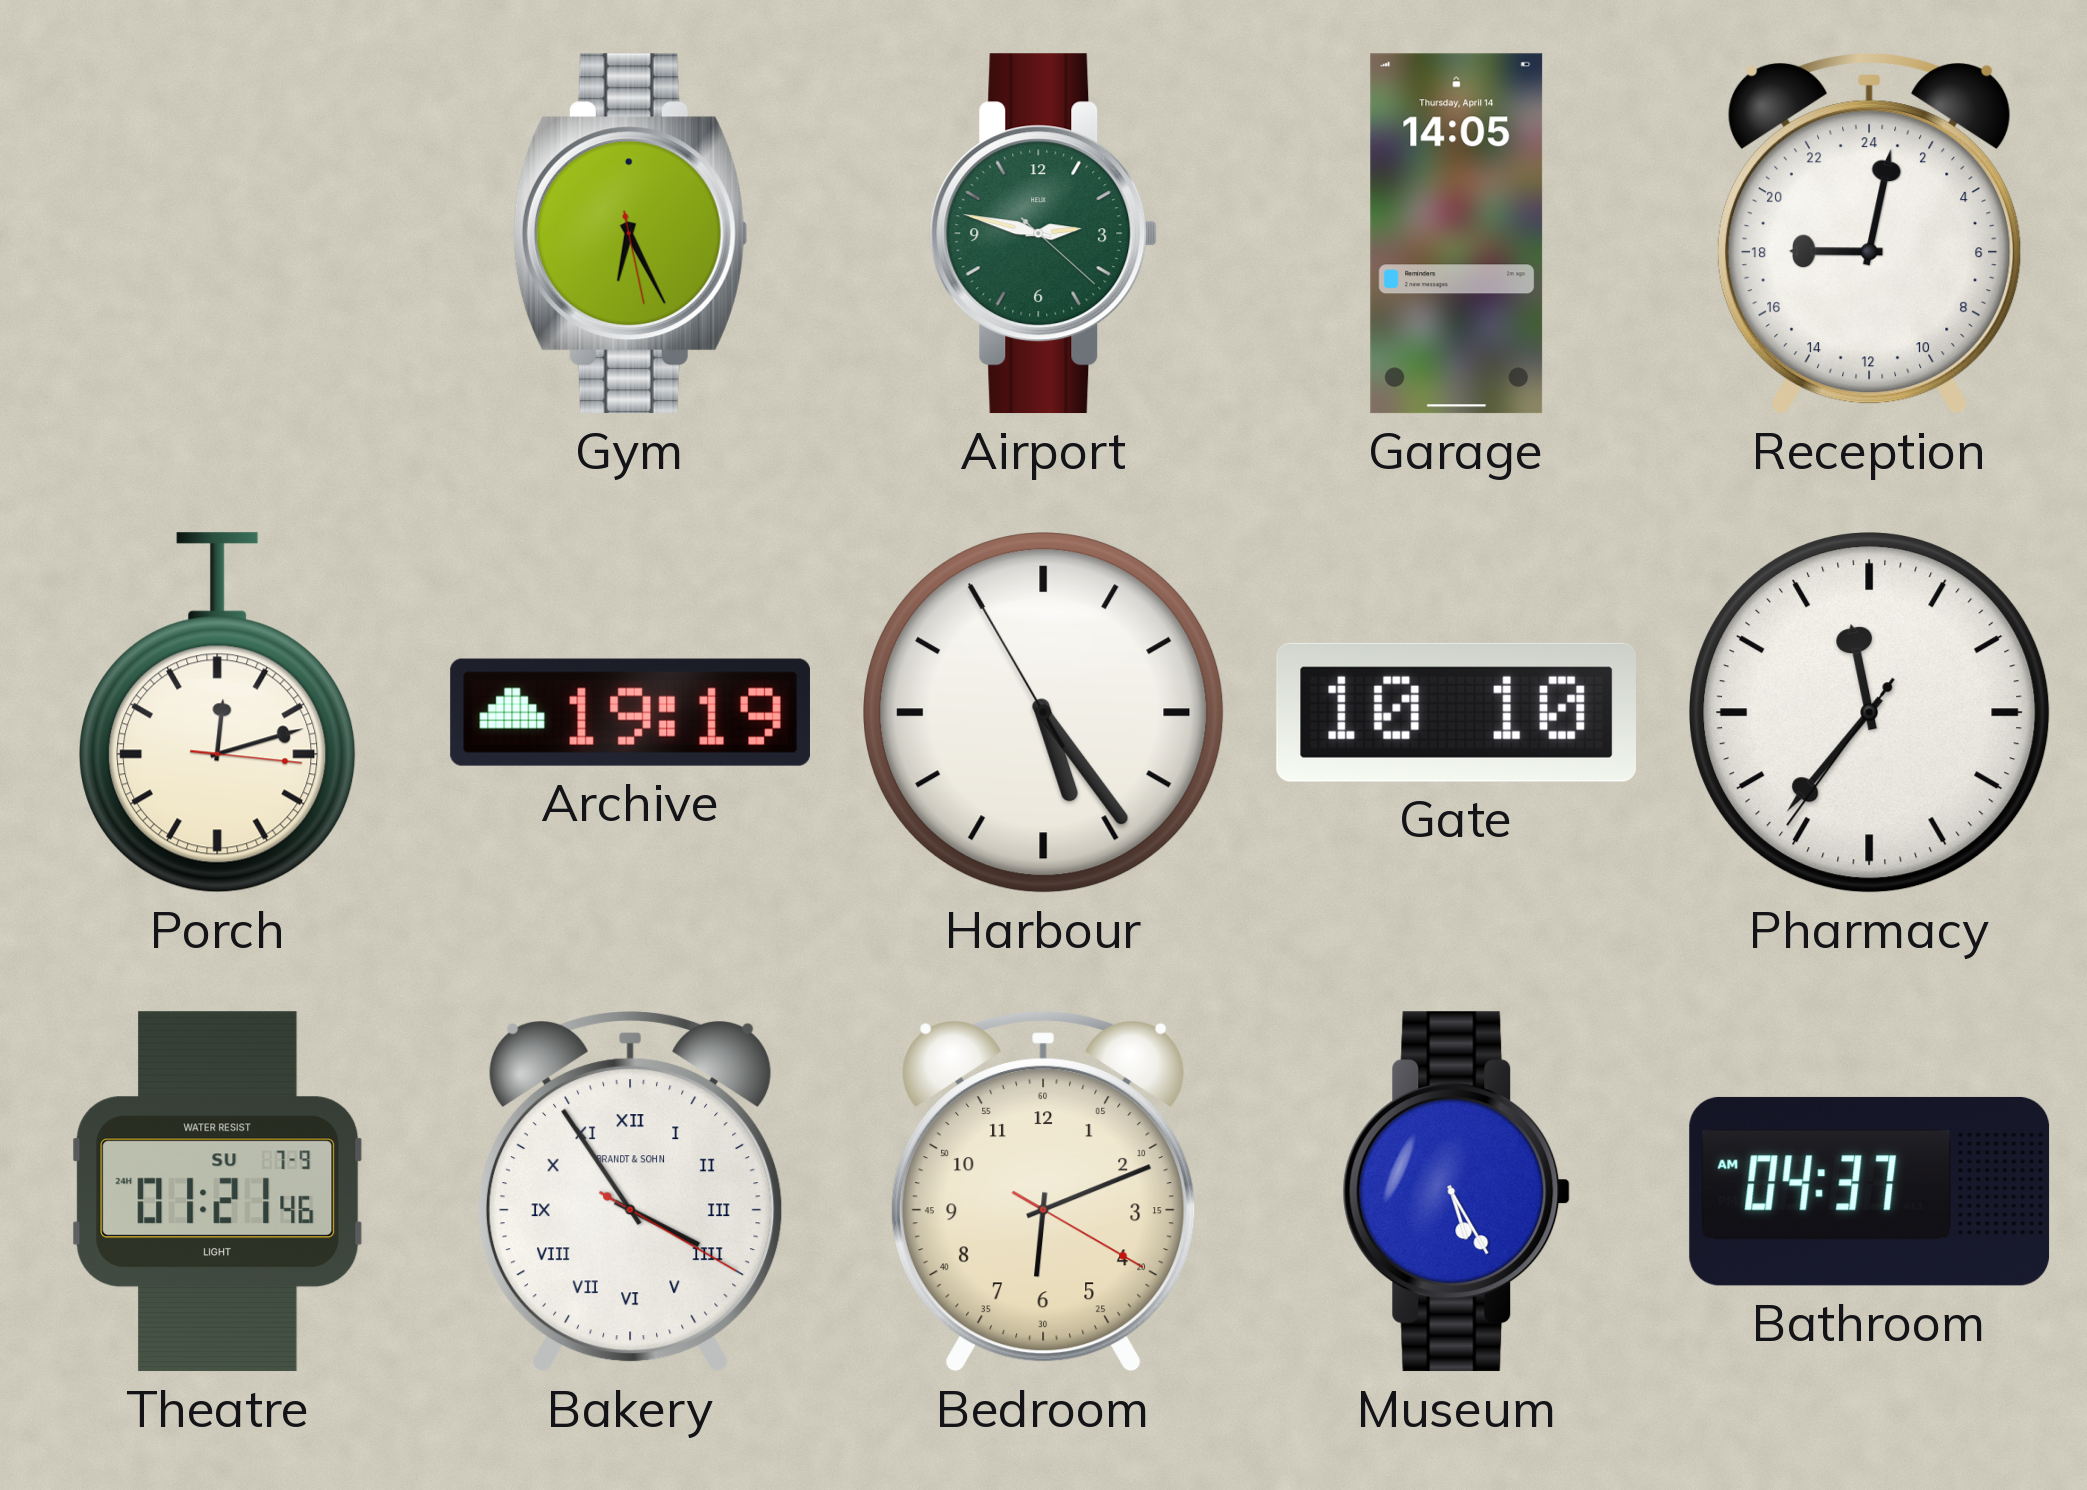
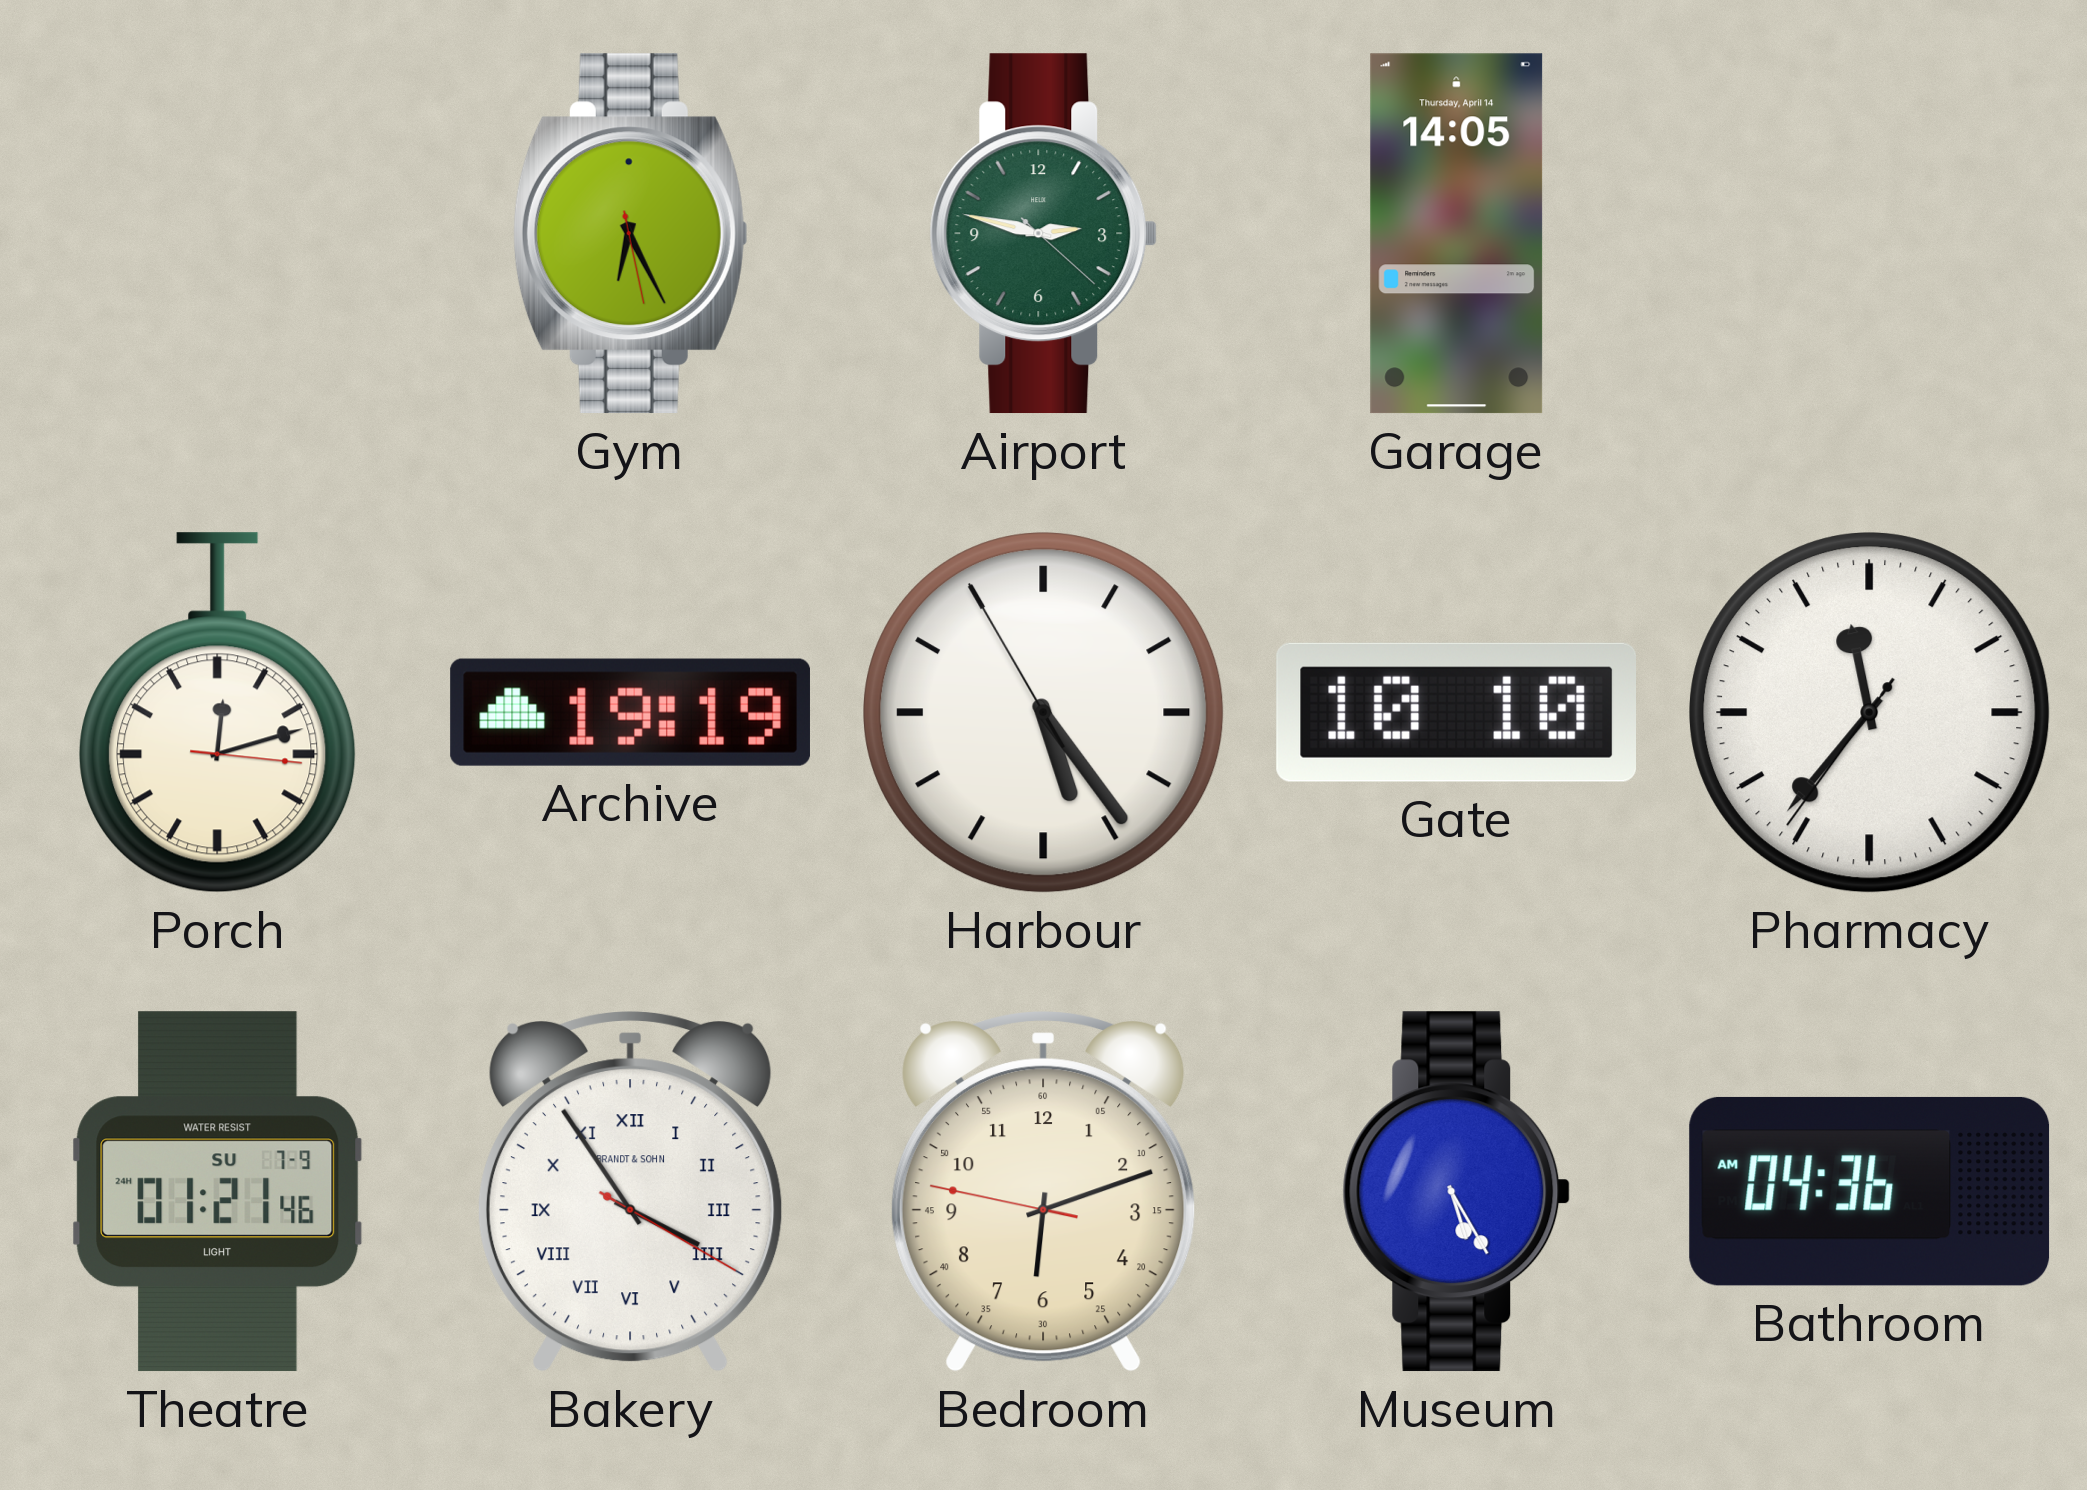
Reception: 18:02 -> none (1869, 234)
Bedroom: 6:11:20 -> 6:11:47 (1043, 1192)
Bathroom: 04:37 -> 04:36 (1870, 1191)
